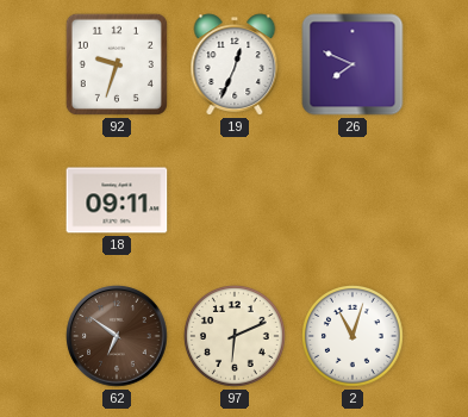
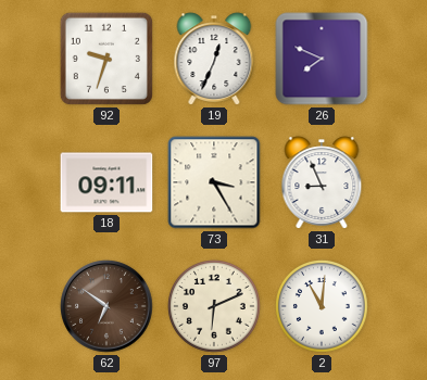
73: none -> 3:25 (214, 182)
31: none -> 8:56 (322, 182)
2: 11:03 -> 11:01 (323, 307)
